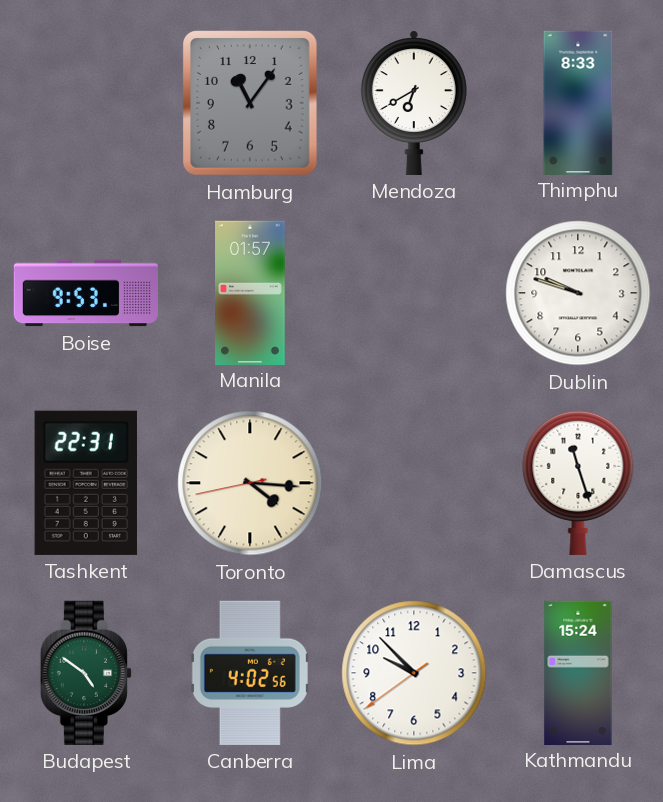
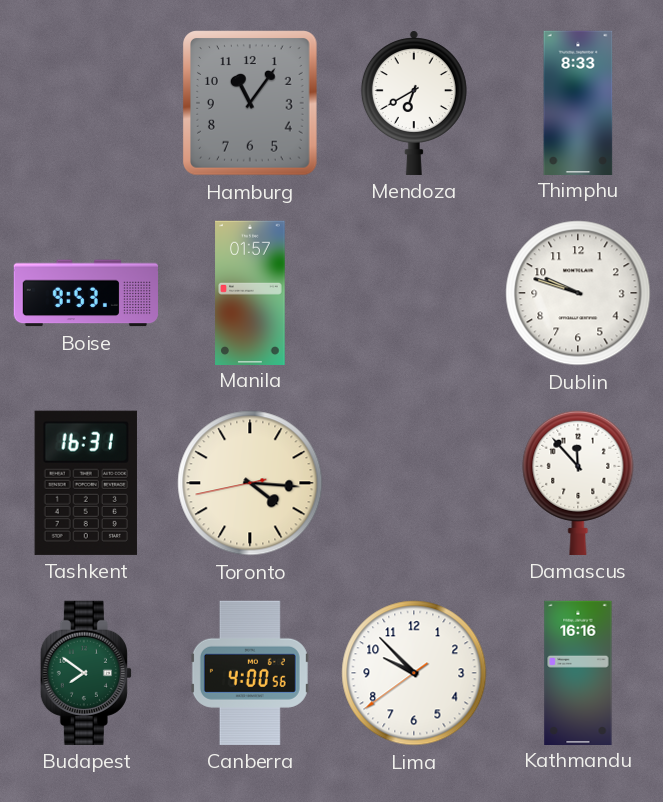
Tashkent: 22:31 -> 16:31 (86, 483)
Damascus: 11:27 -> 11:53 (578, 482)
Budapest: 4:51 -> 7:51 (86, 673)
Canberra: 4:02 -> 4:00 (250, 673)
Kathmandu: 15:24 -> 16:16 (578, 672)
